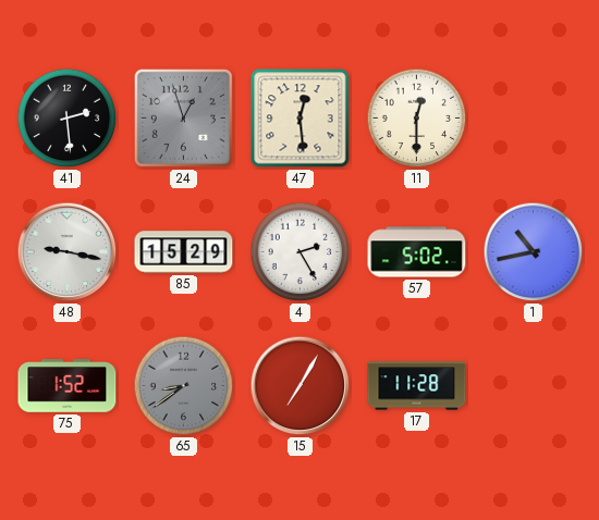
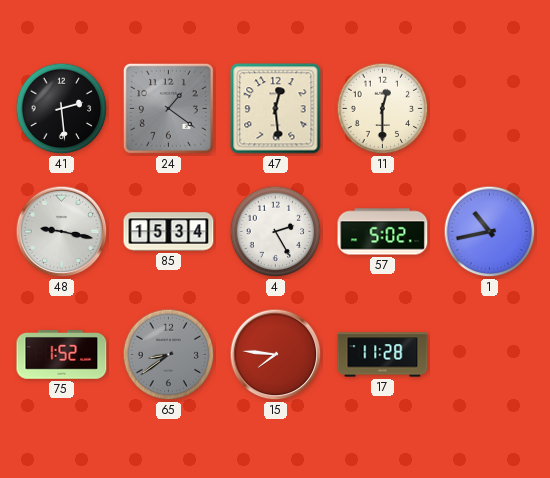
24: 12:57 -> 1:21 (168, 108)
85: 15:29 -> 15:34 (169, 232)
15: 7:05 -> 7:46 (276, 355)
